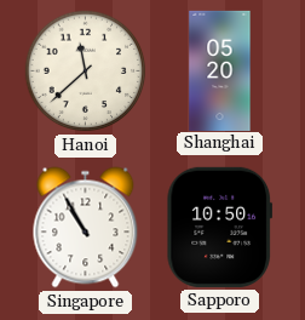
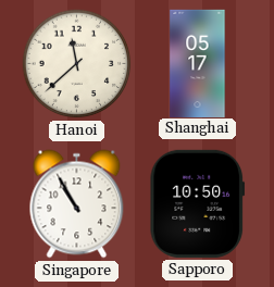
Shanghai: 05:20 -> 05:17 (198, 63)
